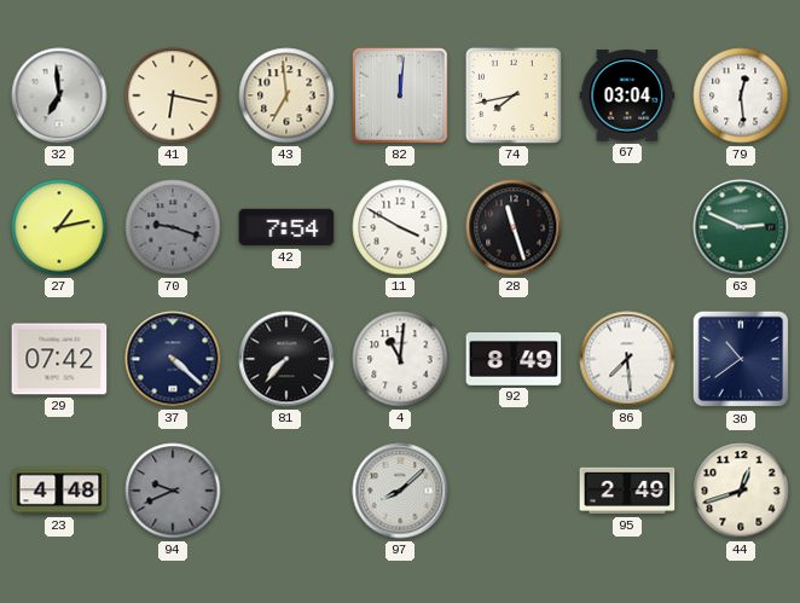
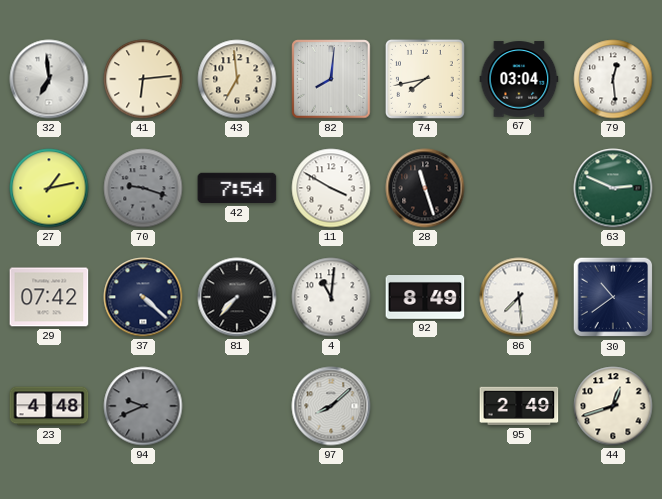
41: 6:17 -> 6:14 (143, 79)
82: 12:01 -> 8:01 (331, 79)
